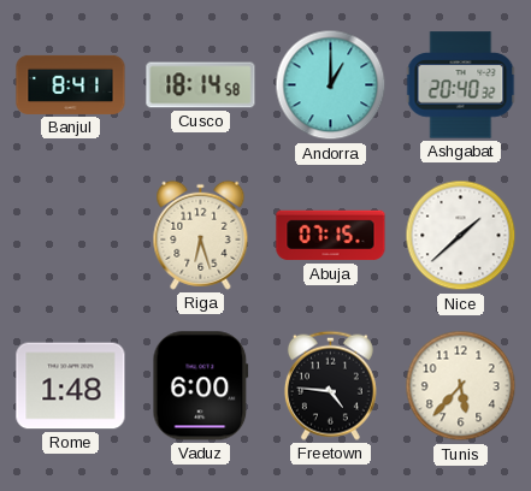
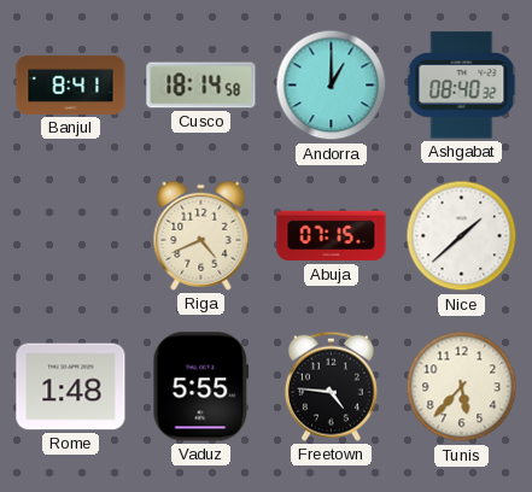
Ashgabat: 20:40 -> 08:40 (462, 86)
Riga: 6:27 -> 4:41 (201, 235)
Vaduz: 6:00 -> 5:55 (201, 387)
